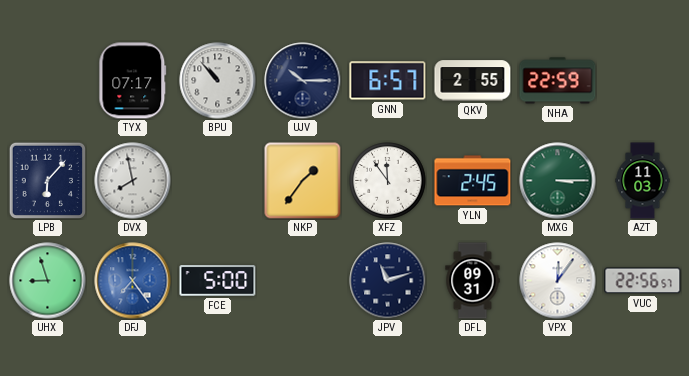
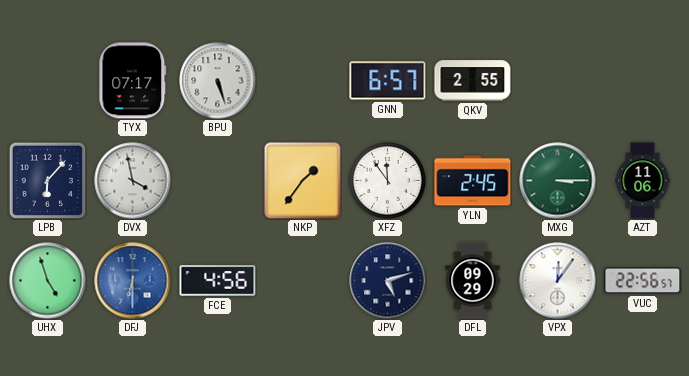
BPU: 10:53 -> 5:27 (218, 81)
UJV: 10:15 -> none (303, 81)
NHA: 22:59 -> none (558, 81)
DVX: 7:58 -> 3:58 (133, 181)
AZT: 11:03 -> 11:06 (643, 181)
UHX: 8:57 -> 4:57 (48, 281)
DFJ: 7:24 -> 6:30 (133, 281)
FCE: 5:00 -> 4:56 (218, 281)
JPV: 11:12 -> 5:12 (388, 281)
DFL: 09:31 -> 09:29 (473, 281)
